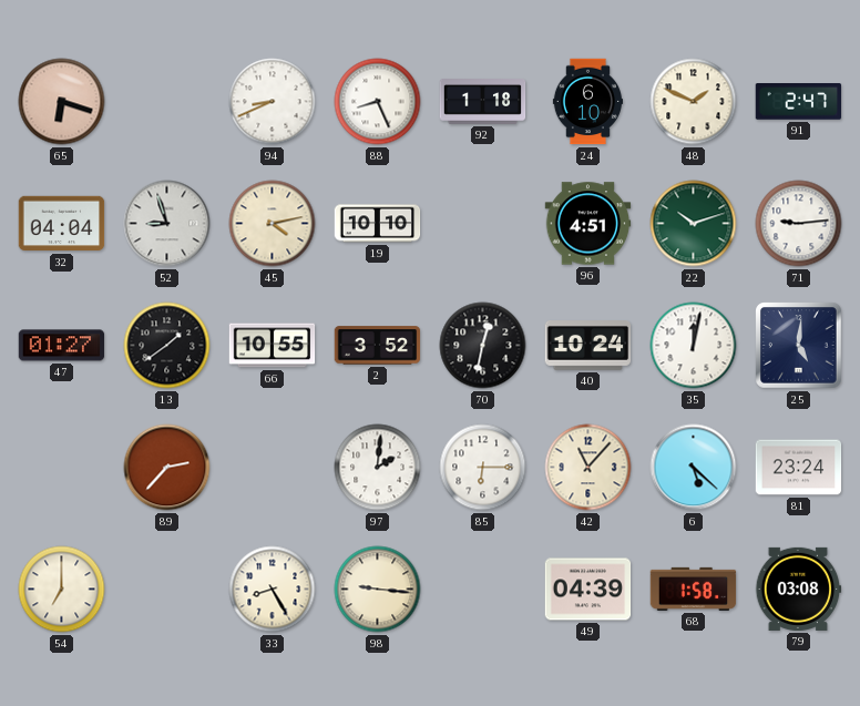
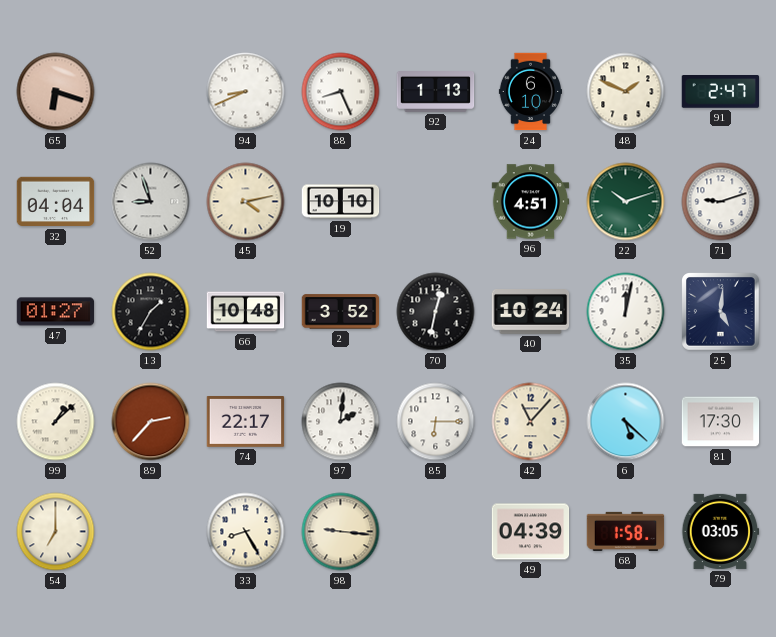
92: 1:18 -> 1:13 (436, 92)
71: 9:14 -> 9:12 (721, 202)
13: 1:39 -> 1:35 (151, 312)
66: 10:55 -> 10:48 (246, 312)
99: none -> 1:08 (56, 422)
74: none -> 22:17 (246, 422)
81: 23:24 -> 17:30 (721, 422)
79: 03:08 -> 03:05 (721, 531)
